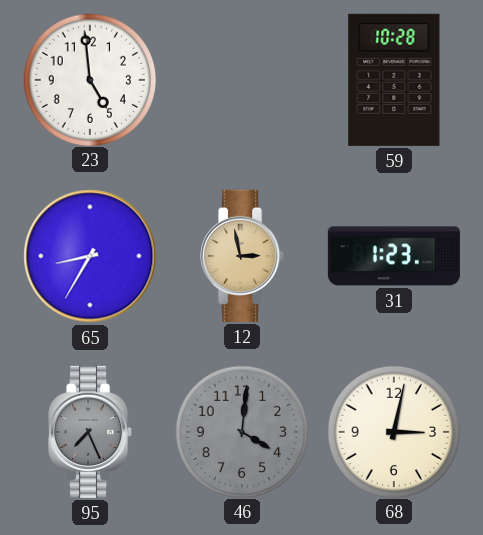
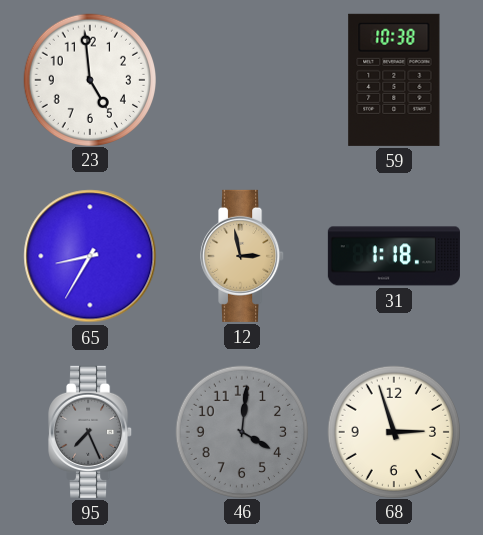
59: 10:28 -> 10:38 (394, 80)
31: 1:23 -> 1:18 (394, 256)
68: 3:02 -> 2:57 (393, 431)
